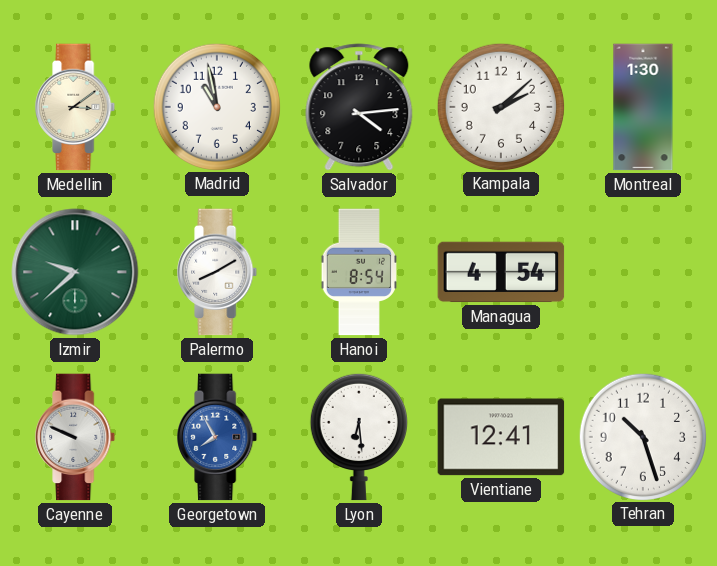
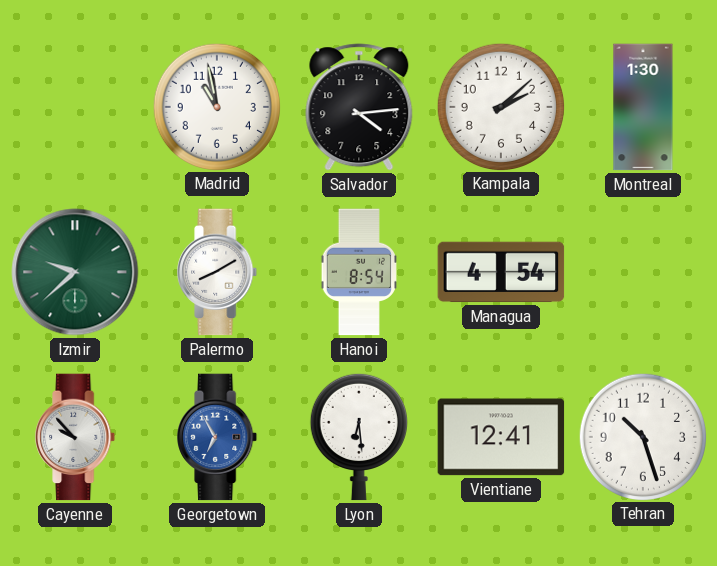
Medellin: 3:09 -> none (76, 107)
Cayenne: 9:49 -> 9:53 (76, 437)
Georgetown: 7:55 -> 6:55 (218, 437)
